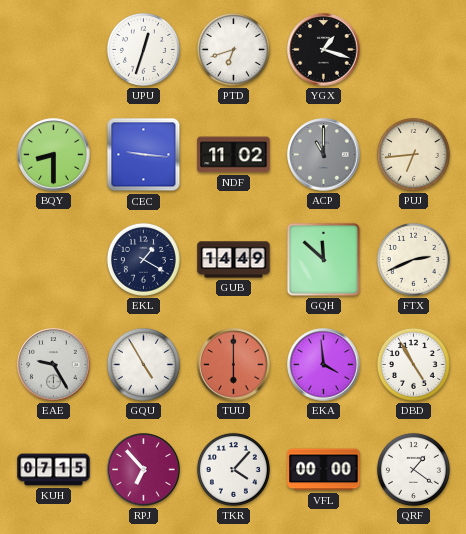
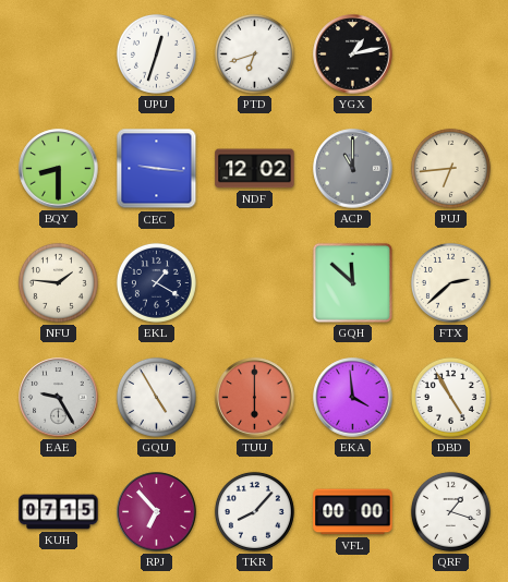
YGX: 1:18 -> 1:13 (353, 54)
NDF: 11:02 -> 12:02 (255, 169)
NFU: none -> 1:46 (58, 282)
GUB: 14:49 -> none (234, 260)
FTX: 2:41 -> 2:38 (450, 282)
TKR: 4:07 -> 8:07 (254, 511)
QRF: 1:21 -> 1:18 (450, 511)
